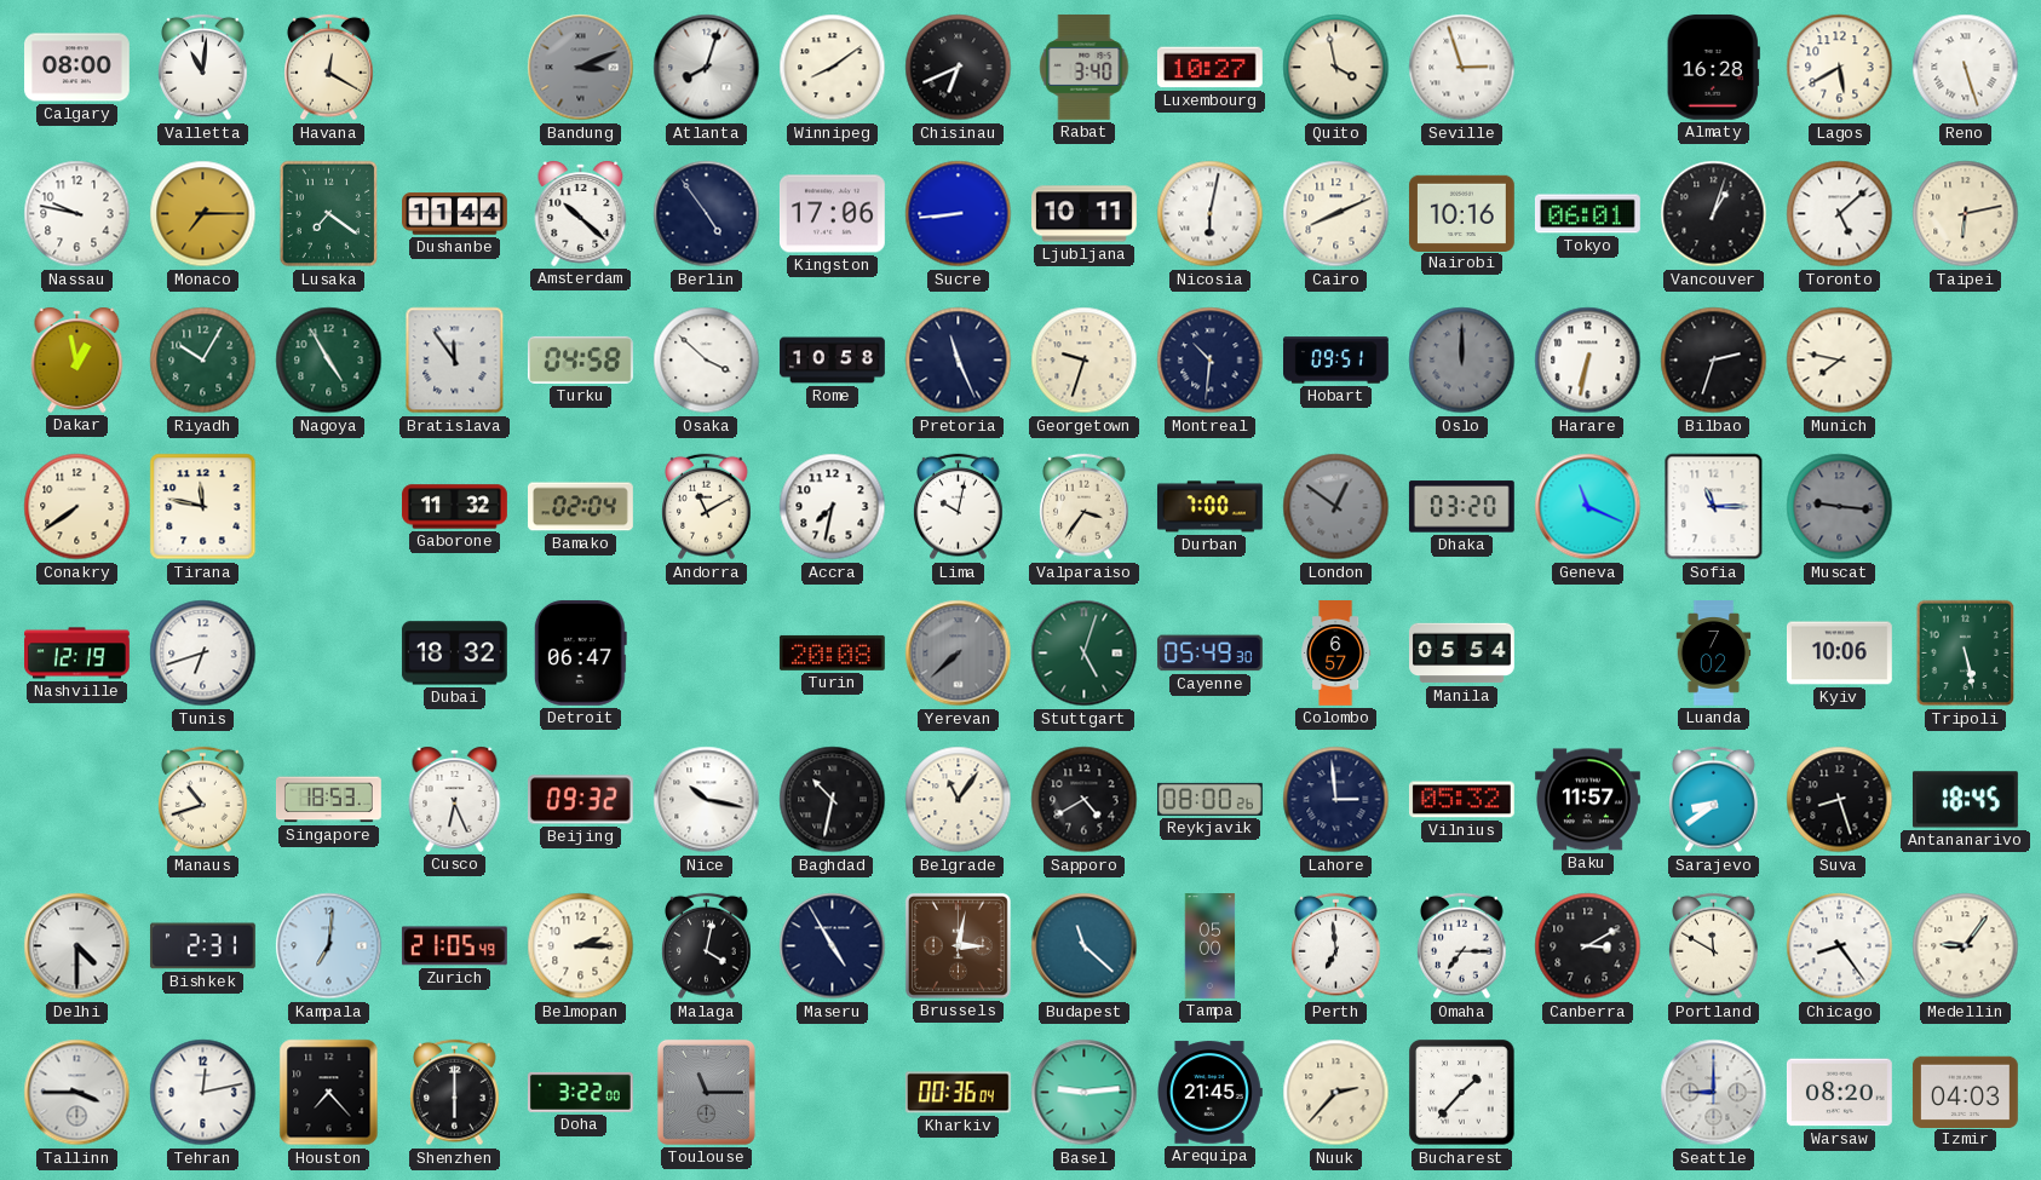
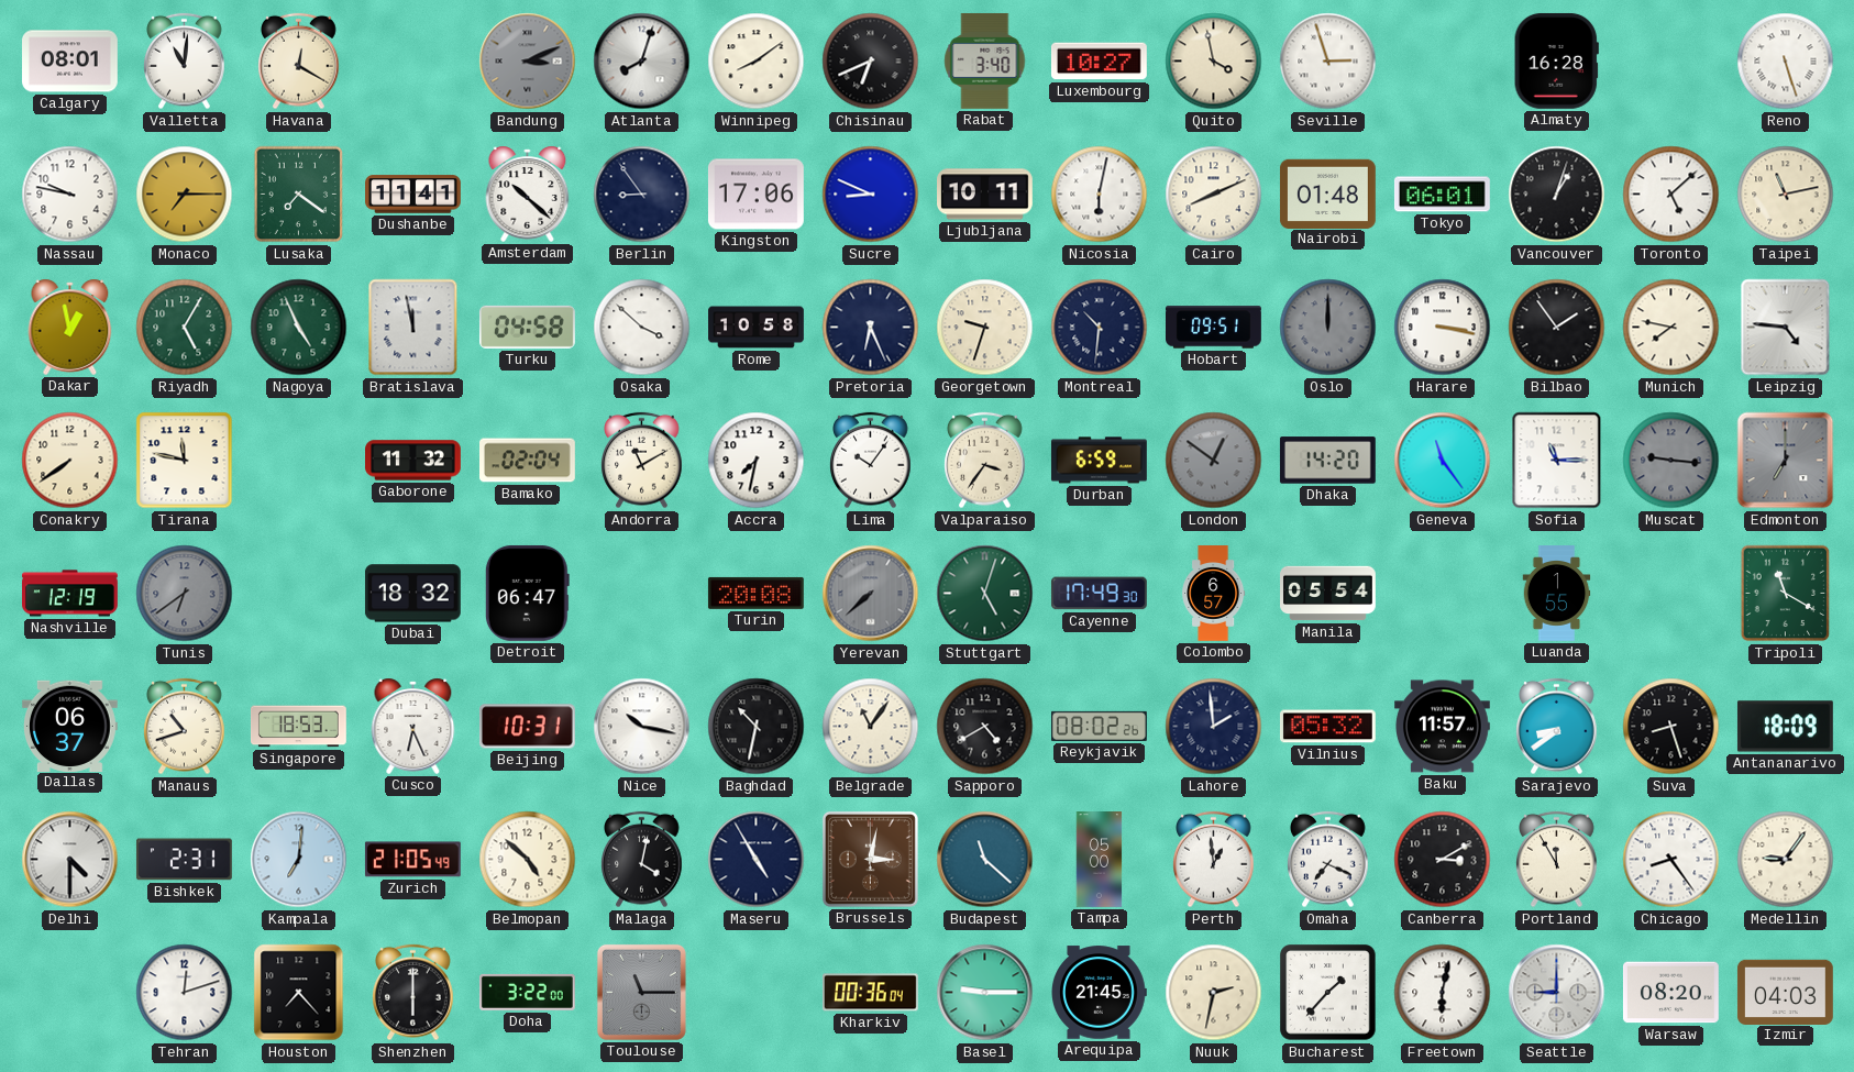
Calgary: 08:00 -> 08:01 (70, 62)
Lagos: 5:40 -> none (1840, 68)
Dushanbe: 11:44 -> 11:41 (413, 195)
Berlin: 4:54 -> 8:54 (642, 195)
Sucre: 8:44 -> 8:49 (871, 195)
Nairobi: 10:16 -> 01:48 (1327, 194)
Taipei: 6:13 -> 11:13 (1786, 195)
Riyadh: 10:05 -> 5:05 (185, 328)
Nagoya: 4:55 -> 4:56 (299, 328)
Bratislava: 11:54 -> 11:58 (413, 328)
Pretoria: 11:26 -> 6:26 (871, 328)
Harare: 6:32 -> 3:17 (1443, 328)
Bilbao: 2:33 -> 1:54 (1557, 328)
Leipzig: none -> 4:46 (1786, 328)
Lima: 10:02 -> 10:06 (871, 461)
Durban: 7:00 -> 6:59 (1099, 461)
Dhaka: 03:20 -> 14:20 (1327, 461)
Geneva: 11:19 -> 11:24 (1443, 461)
Edmonton: none -> 7:00 (1786, 461)
Tunis: 6:42 -> 6:39 (185, 594)
Tunis dial: white -> grey (185, 594)
Cayenne: 05:49 -> 17:49 (1099, 594)
Luanda: 7:02 -> 1:55 (1557, 594)
Kyiv: 10:06 -> none (1840, 654)
Tripoli: 5:28 -> 11:20 (1786, 594)
Dallas: none -> 06:37 (69, 726)
Beijing: 09:32 -> 10:31 (528, 727)
Reykjavik: 08:00 -> 08:02 (1100, 726)
Lahore: 2:59 -> 1:59 (1214, 727)
Antananarivo: 18:45 -> 18:09 (1785, 727)
Belmopan: 2:15 -> 4:52 (528, 860)
Perth: 6:59 -> 12:59 (1214, 860)
Omaha: 7:15 -> 7:19 (1328, 860)
Portland: 11:50 -> 11:55 (1557, 860)
Tallinn: 3:45 -> none (77, 1093)
Tehran: 12:13 -> 12:12 (185, 993)
Basel: 9:14 -> 9:15 (985, 993)
Nuuk: 2:37 -> 2:32 (1214, 993)
Freetown: none -> 6:02 (1443, 993)
